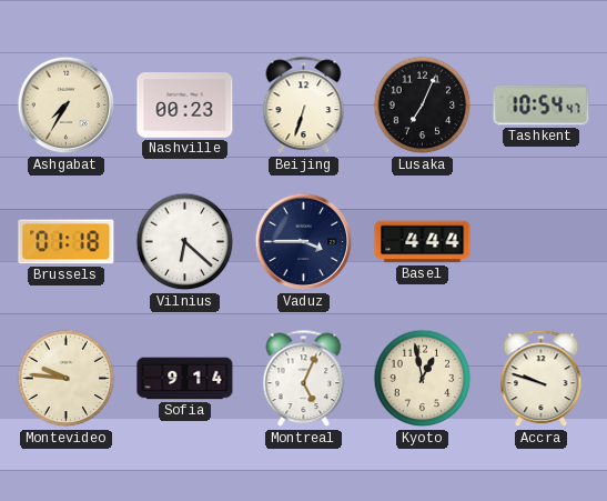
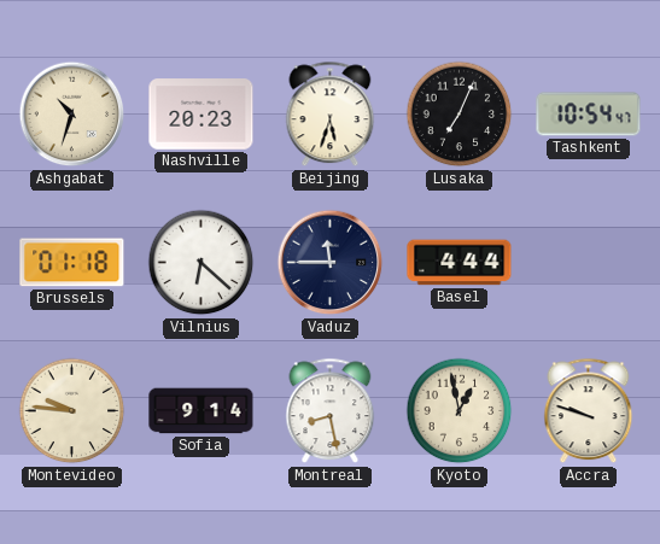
Ashgabat: 7:35 -> 10:33 (72, 115)
Nashville: 00:23 -> 20:23 (201, 115)
Beijing: 6:33 -> 5:33 (331, 115)
Vaduz: 3:45 -> 11:45 (331, 263)
Montreal: 5:04 -> 8:28 (331, 411)
